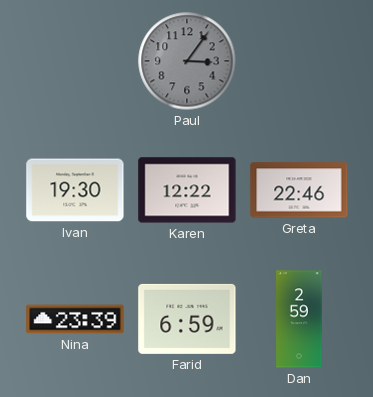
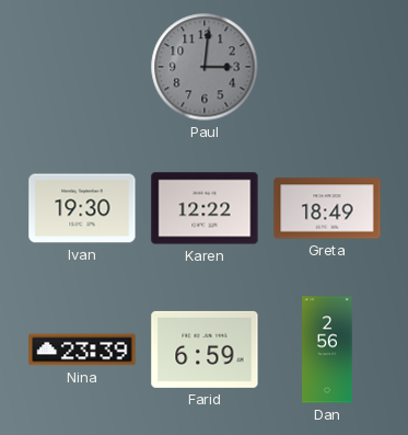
Paul: 3:06 -> 3:01 (205, 67)
Greta: 22:46 -> 18:49 (327, 208)
Dan: 2:59 -> 2:56 (327, 350)
